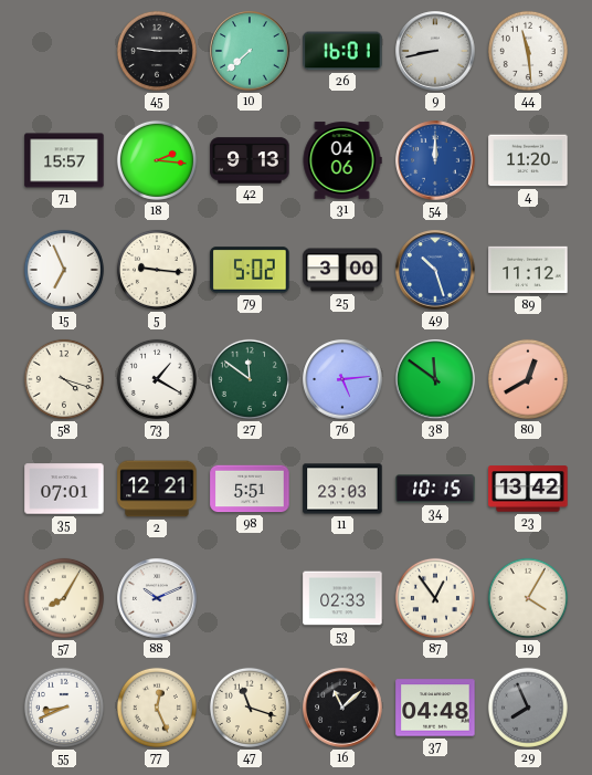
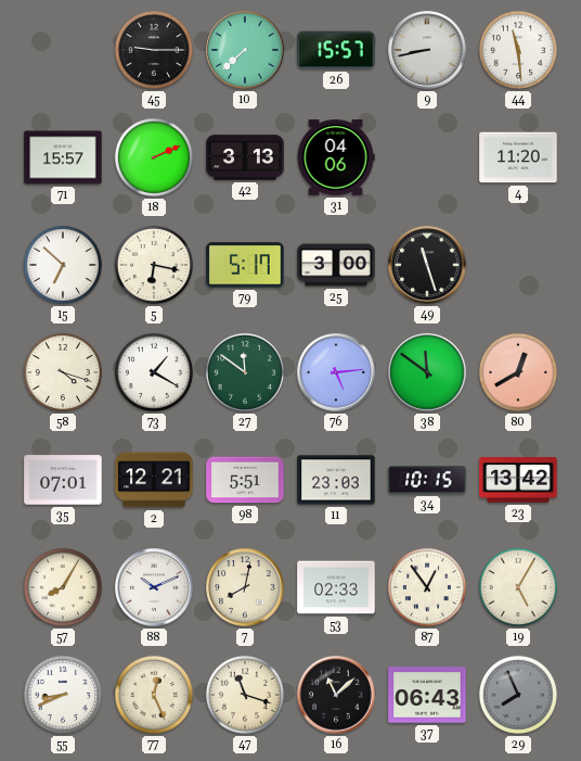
26: 16:01 -> 15:57 (336, 50)
18: 2:16 -> 2:11 (154, 157)
42: 9:13 -> 3:13 (245, 157)
54: 12:00 -> none (435, 160)
15: 6:56 -> 6:52 (63, 265)
5: 9:16 -> 6:17 (154, 265)
79: 5:02 -> 5:17 (245, 265)
49: 10:27 -> 11:27 (427, 265)
49 dial: blue -> black (427, 265)
89: 11:12 -> none (528, 270)
7: none -> 8:02 (245, 587)
19: 4:05 -> 5:05 (518, 587)
37: 04:48 -> 06:43 (427, 695)
